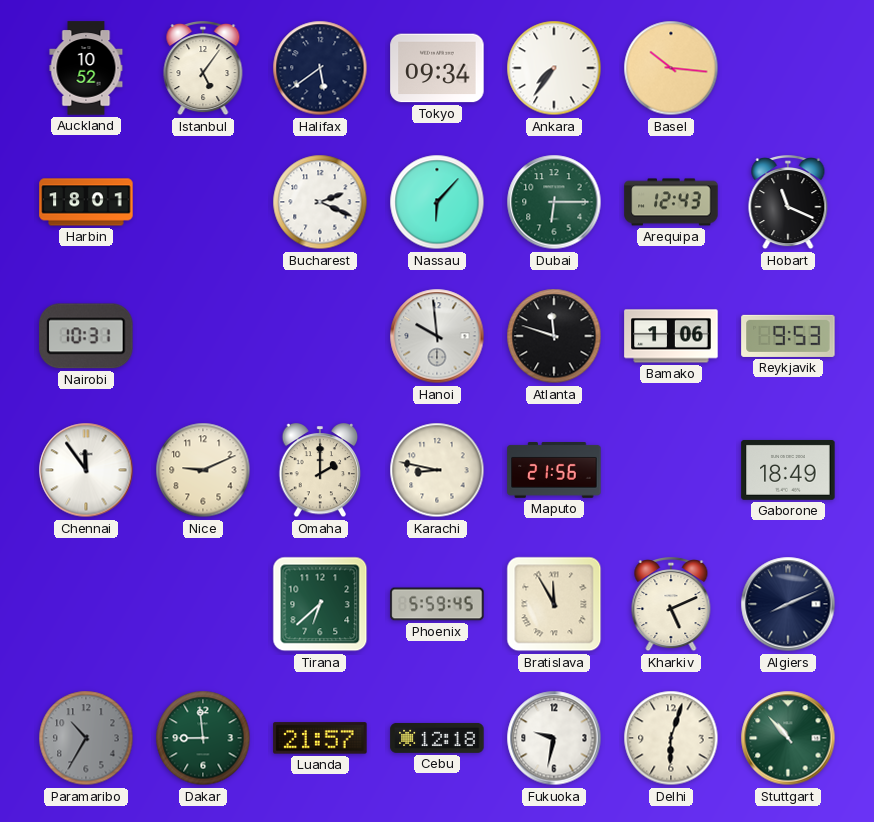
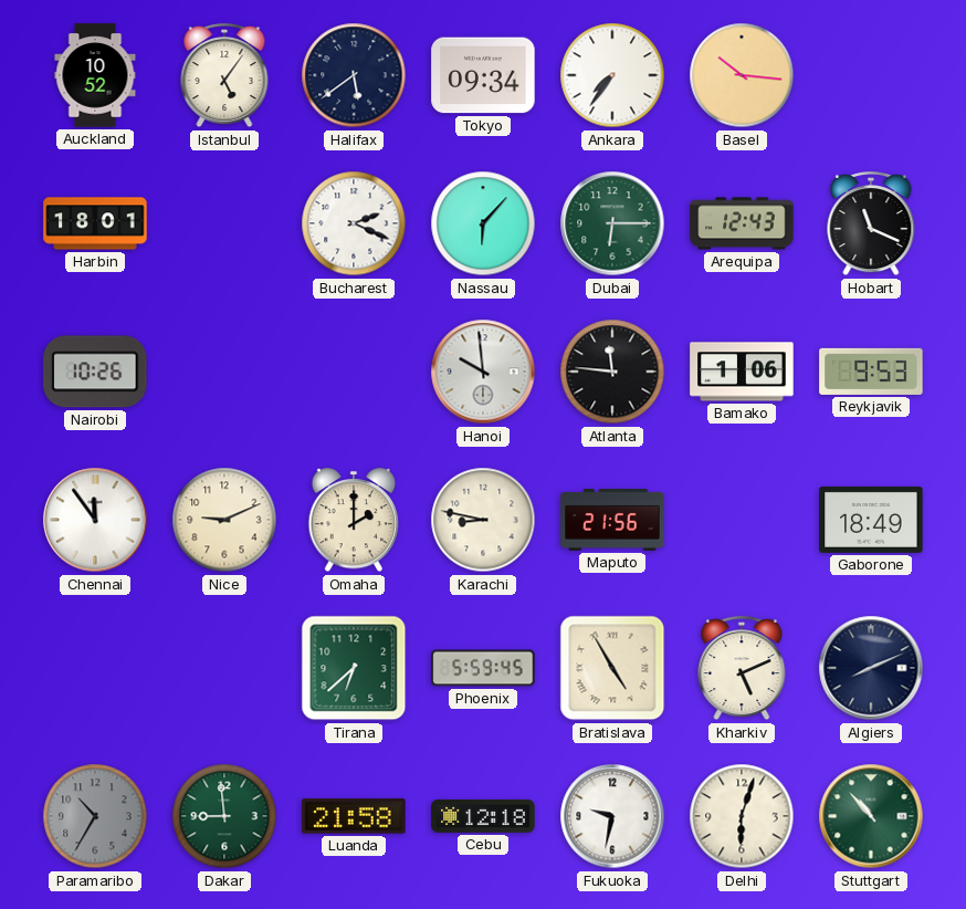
Nairobi: 10:31 -> 10:26 (95, 372)
Atlanta: 11:48 -> 11:46 (612, 372)
Bratislava: 11:55 -> 4:55 (612, 668)
Luanda: 21:57 -> 21:58 (354, 816)
